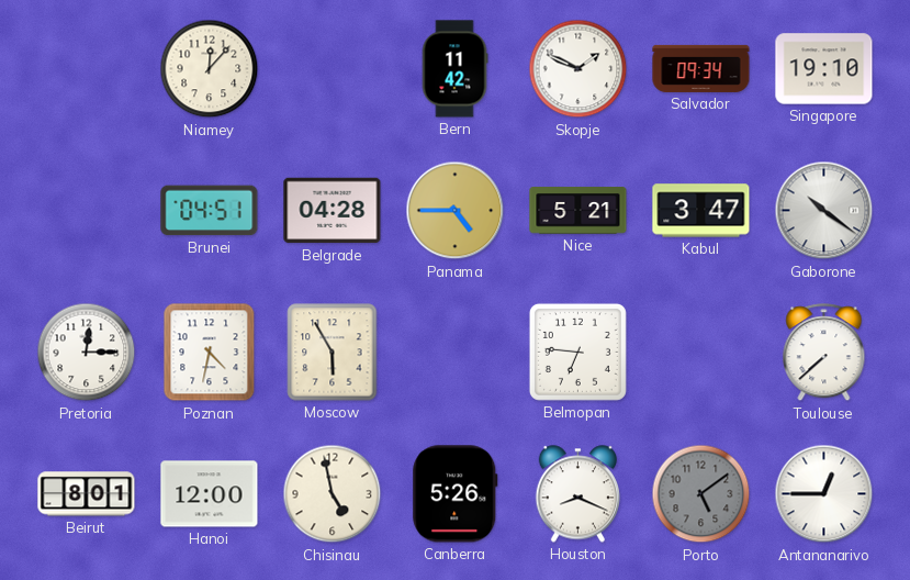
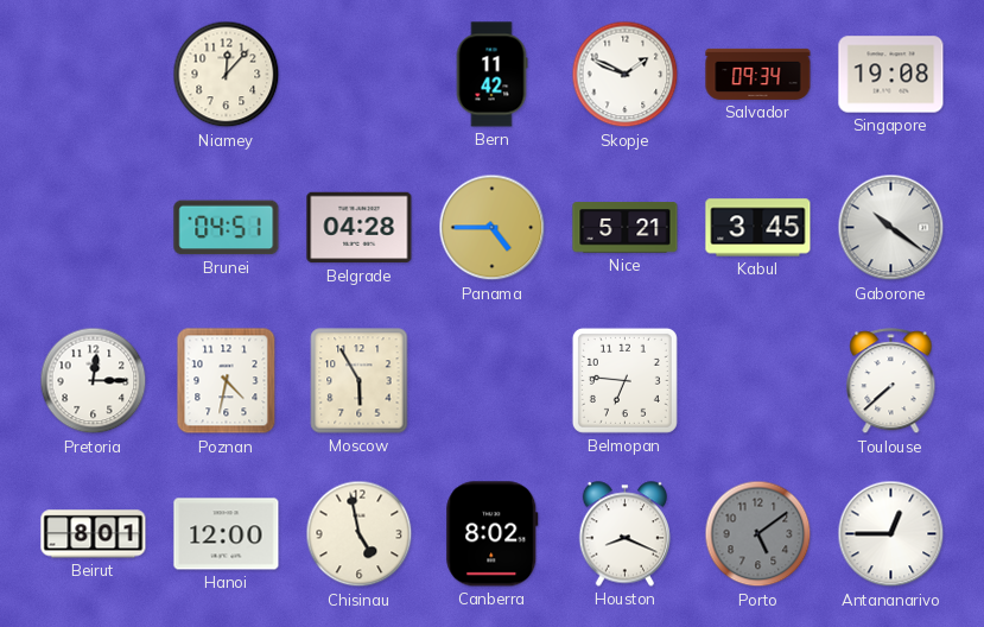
Singapore: 19:10 -> 19:08 (891, 75)
Kabul: 3:47 -> 3:45 (758, 228)
Canberra: 5:26 -> 8:02 (493, 534)
